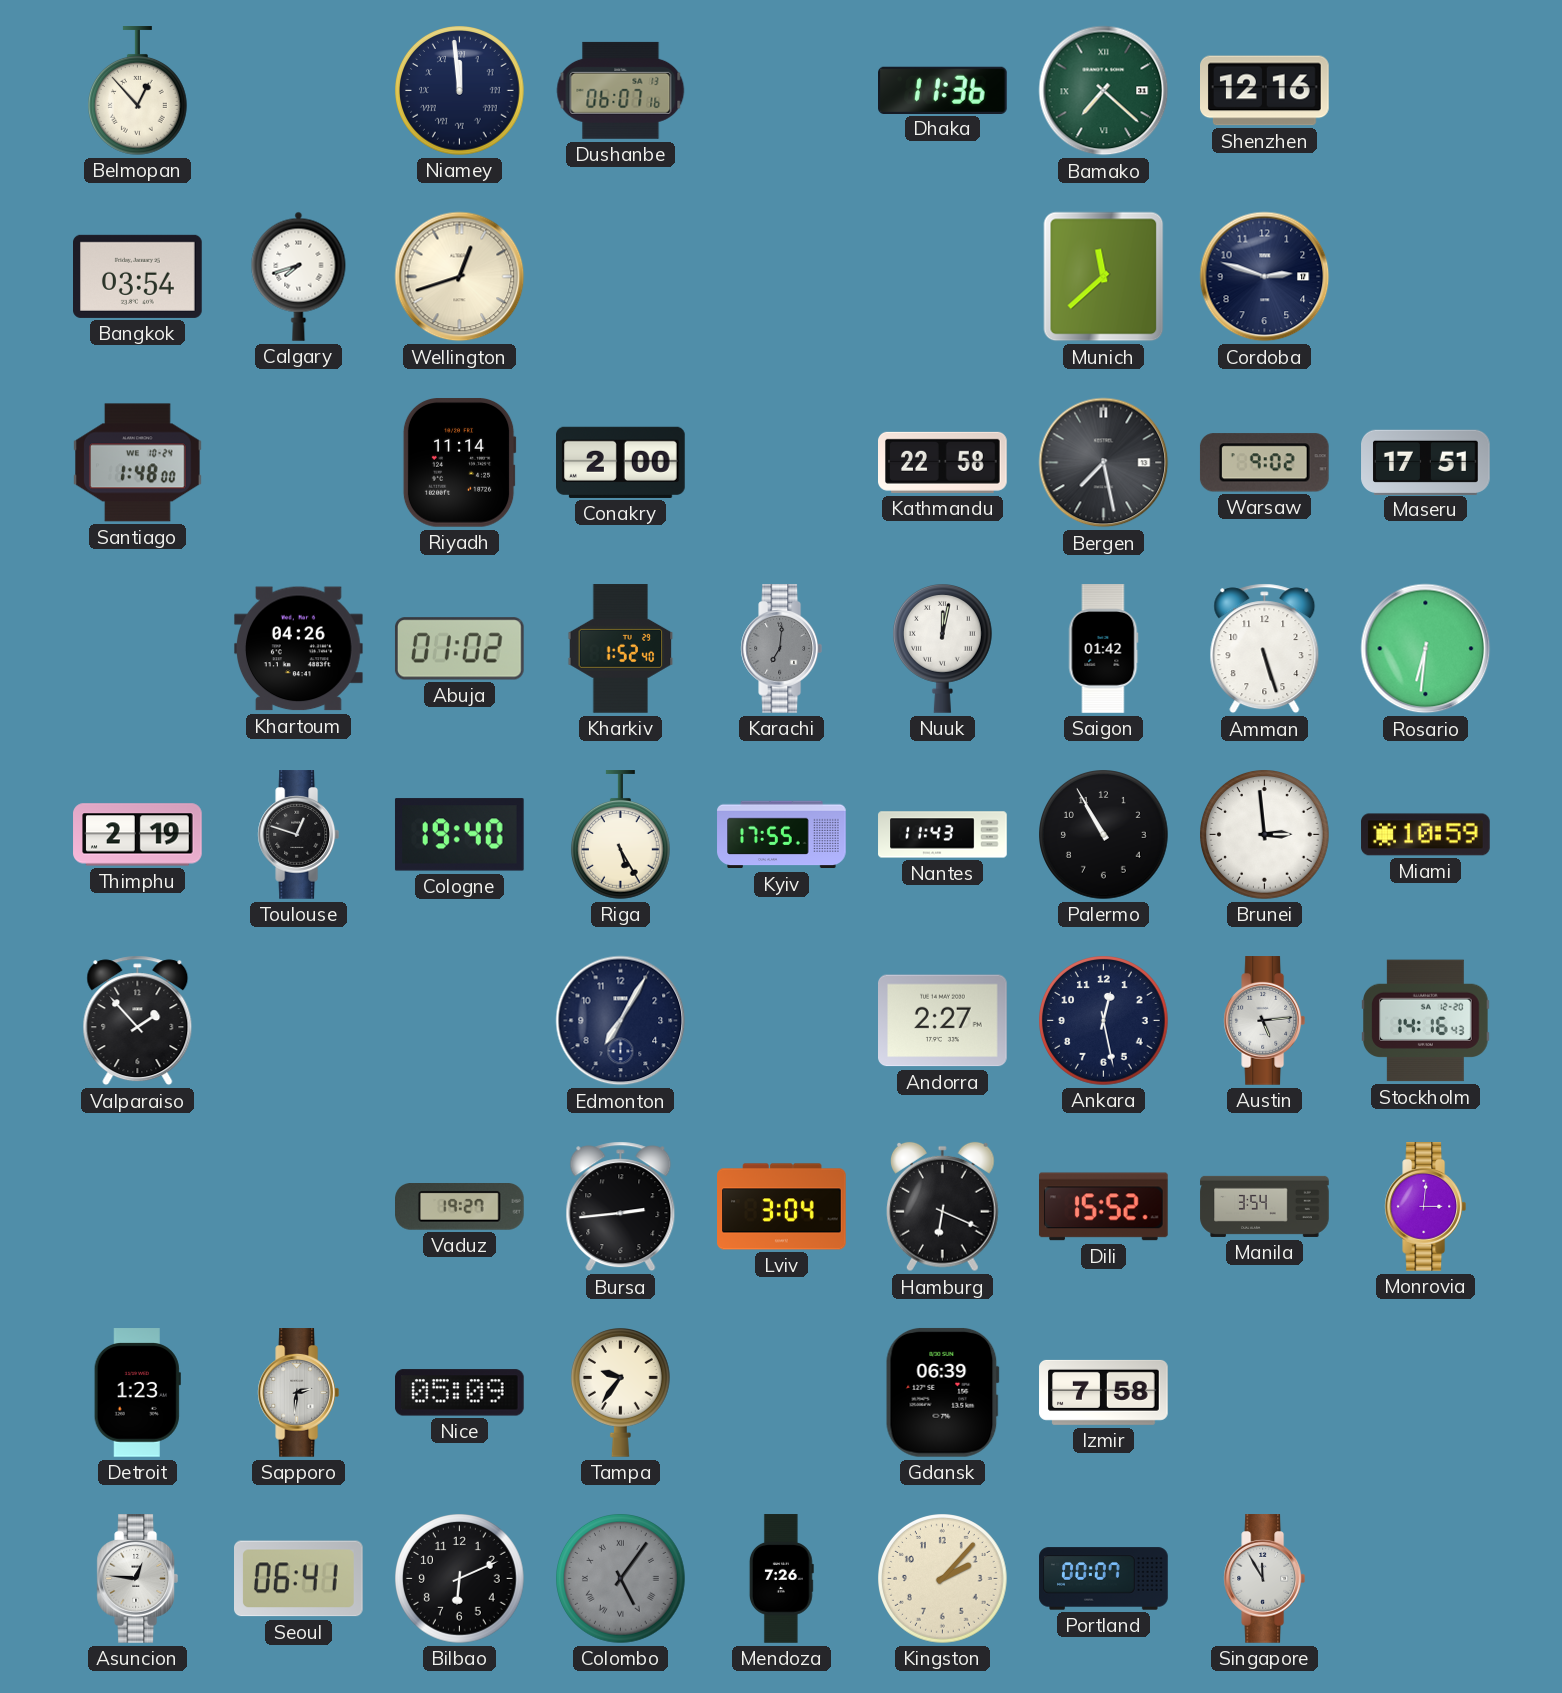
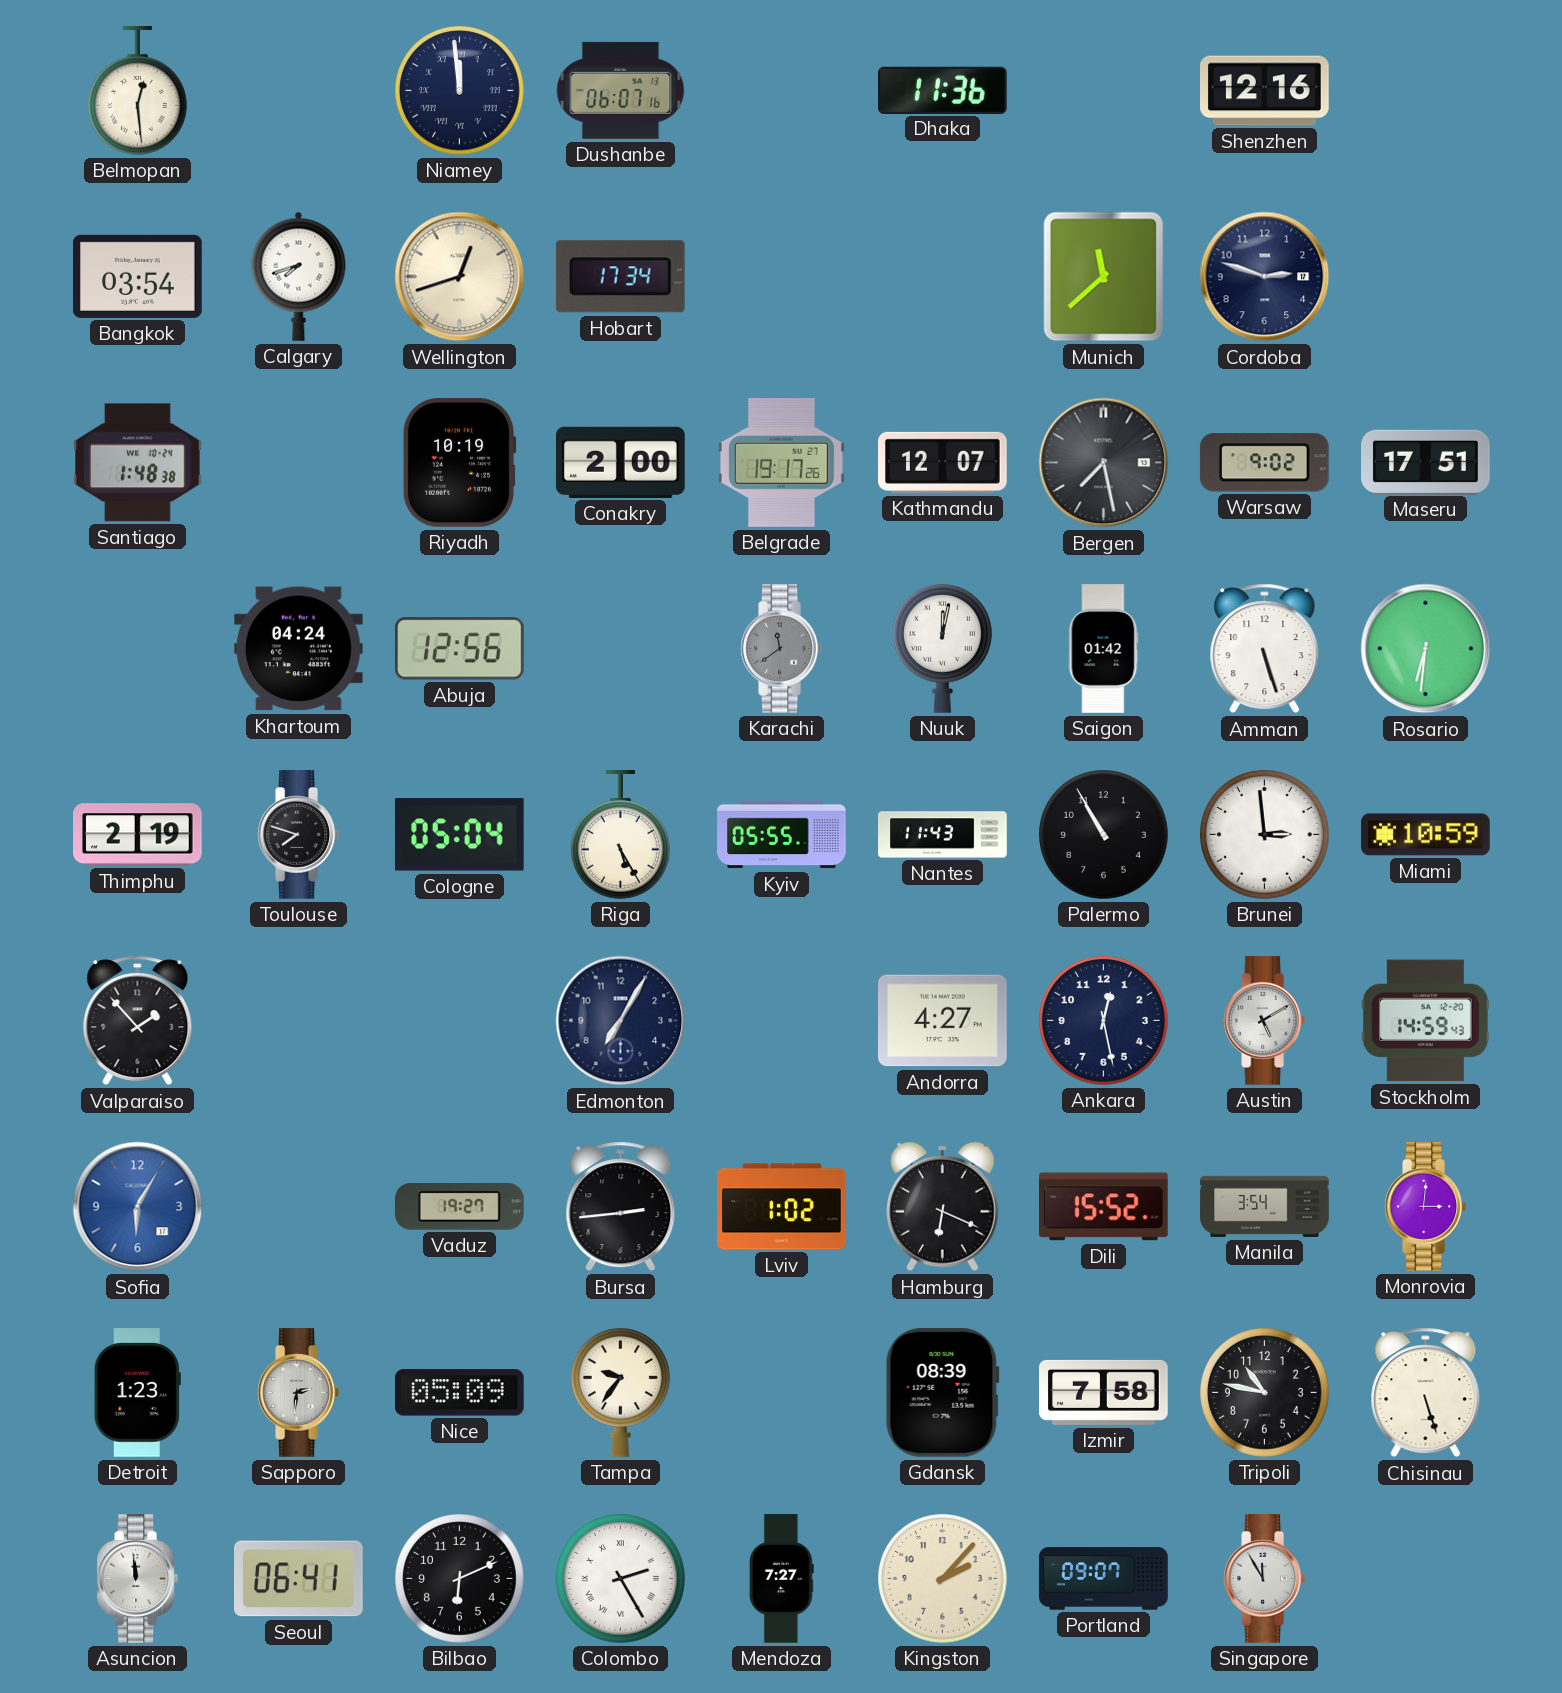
Belmopan: 12:53 -> 12:29 (137, 91)
Bamako: 7:22 -> none (1104, 91)
Hobart: none -> 17:34 (620, 277)
Santiago: 1:48:00 -> 1:48:38 (138, 463)
Riyadh: 11:14 -> 10:19 (459, 463)
Belgrade: none -> 19:17 (781, 463)
Kathmandu: 22:58 -> 12:07 (943, 462)
Khartoum: 04:26 -> 04:24 (299, 649)
Abuja: 01:02 -> 12:56 (459, 649)
Kharkiv: 1:52 -> none (621, 649)
Karachi: 7:01 -> 11:39 (781, 649)
Toulouse: 12:48 -> 7:48 (298, 835)
Cologne: 19:40 -> 05:04 (459, 835)
Kyiv: 17:55 -> 05:55 (782, 835)
Andorra: 2:27 -> 4:27 (943, 1021)
Austin: 5:14 -> 5:10 (1264, 1021)
Stockholm: 14:16 -> 14:59 (1426, 1021)
Sofia: none -> 6:05 (138, 1207)
Lviv: 3:04 -> 1:02 (782, 1207)
Gdansk: 06:39 -> 08:39 (942, 1392)
Tripoli: none -> 10:47 (1265, 1393)
Chisinau: none -> 5:27 (1426, 1393)
Asuncion: 12:46 -> 11:59 (137, 1579)
Colombo: 5:06 -> 2:25 (621, 1579)
Colombo dial: grey -> white (621, 1579)
Mendoza: 7:26 -> 7:27 (781, 1579)
Portland: 00:07 -> 09:07 (1104, 1579)
